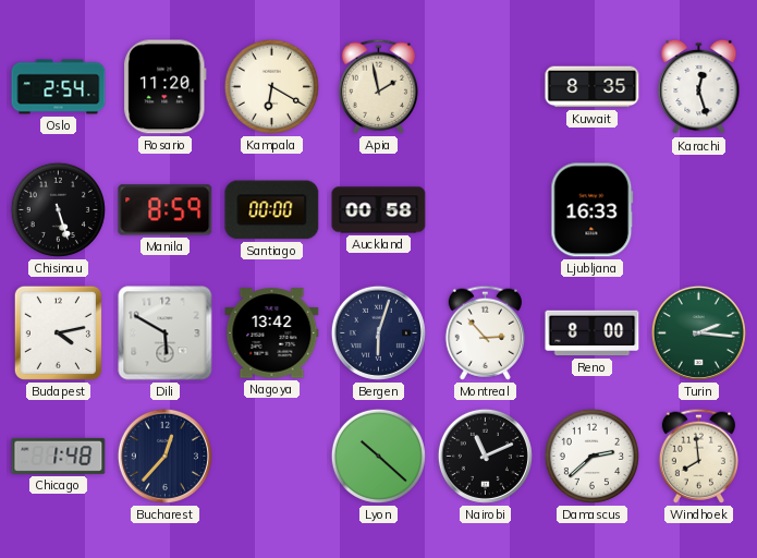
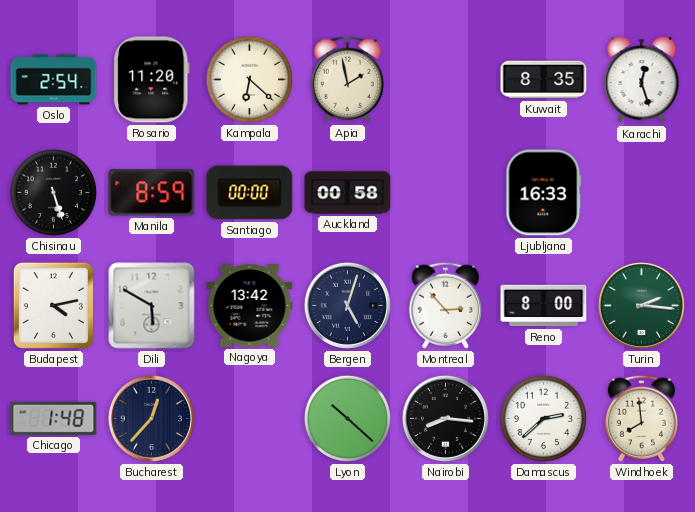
Kampala: 6:20 -> 6:22 (249, 79)
Bergen: 6:03 -> 5:03 (347, 305)
Nairobi: 11:11 -> 8:16 (445, 418)
